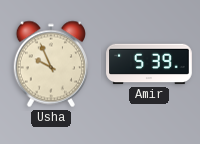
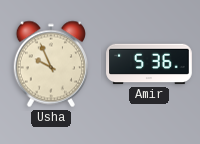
Amir: 5:39 -> 5:36 (149, 64)
